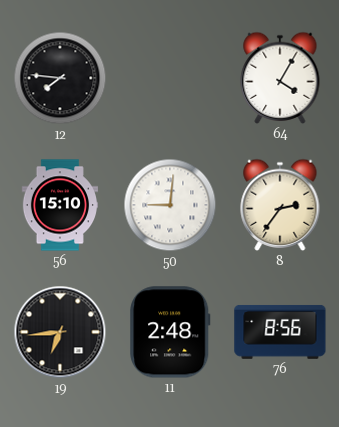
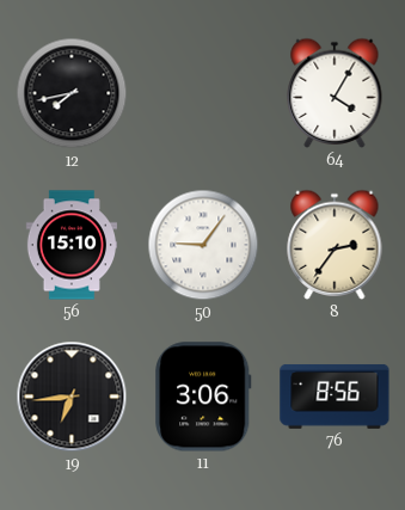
12: 7:46 -> 7:43 (72, 93)
50: 9:01 -> 9:06 (203, 245)
11: 2:48 -> 3:06 (203, 397)
